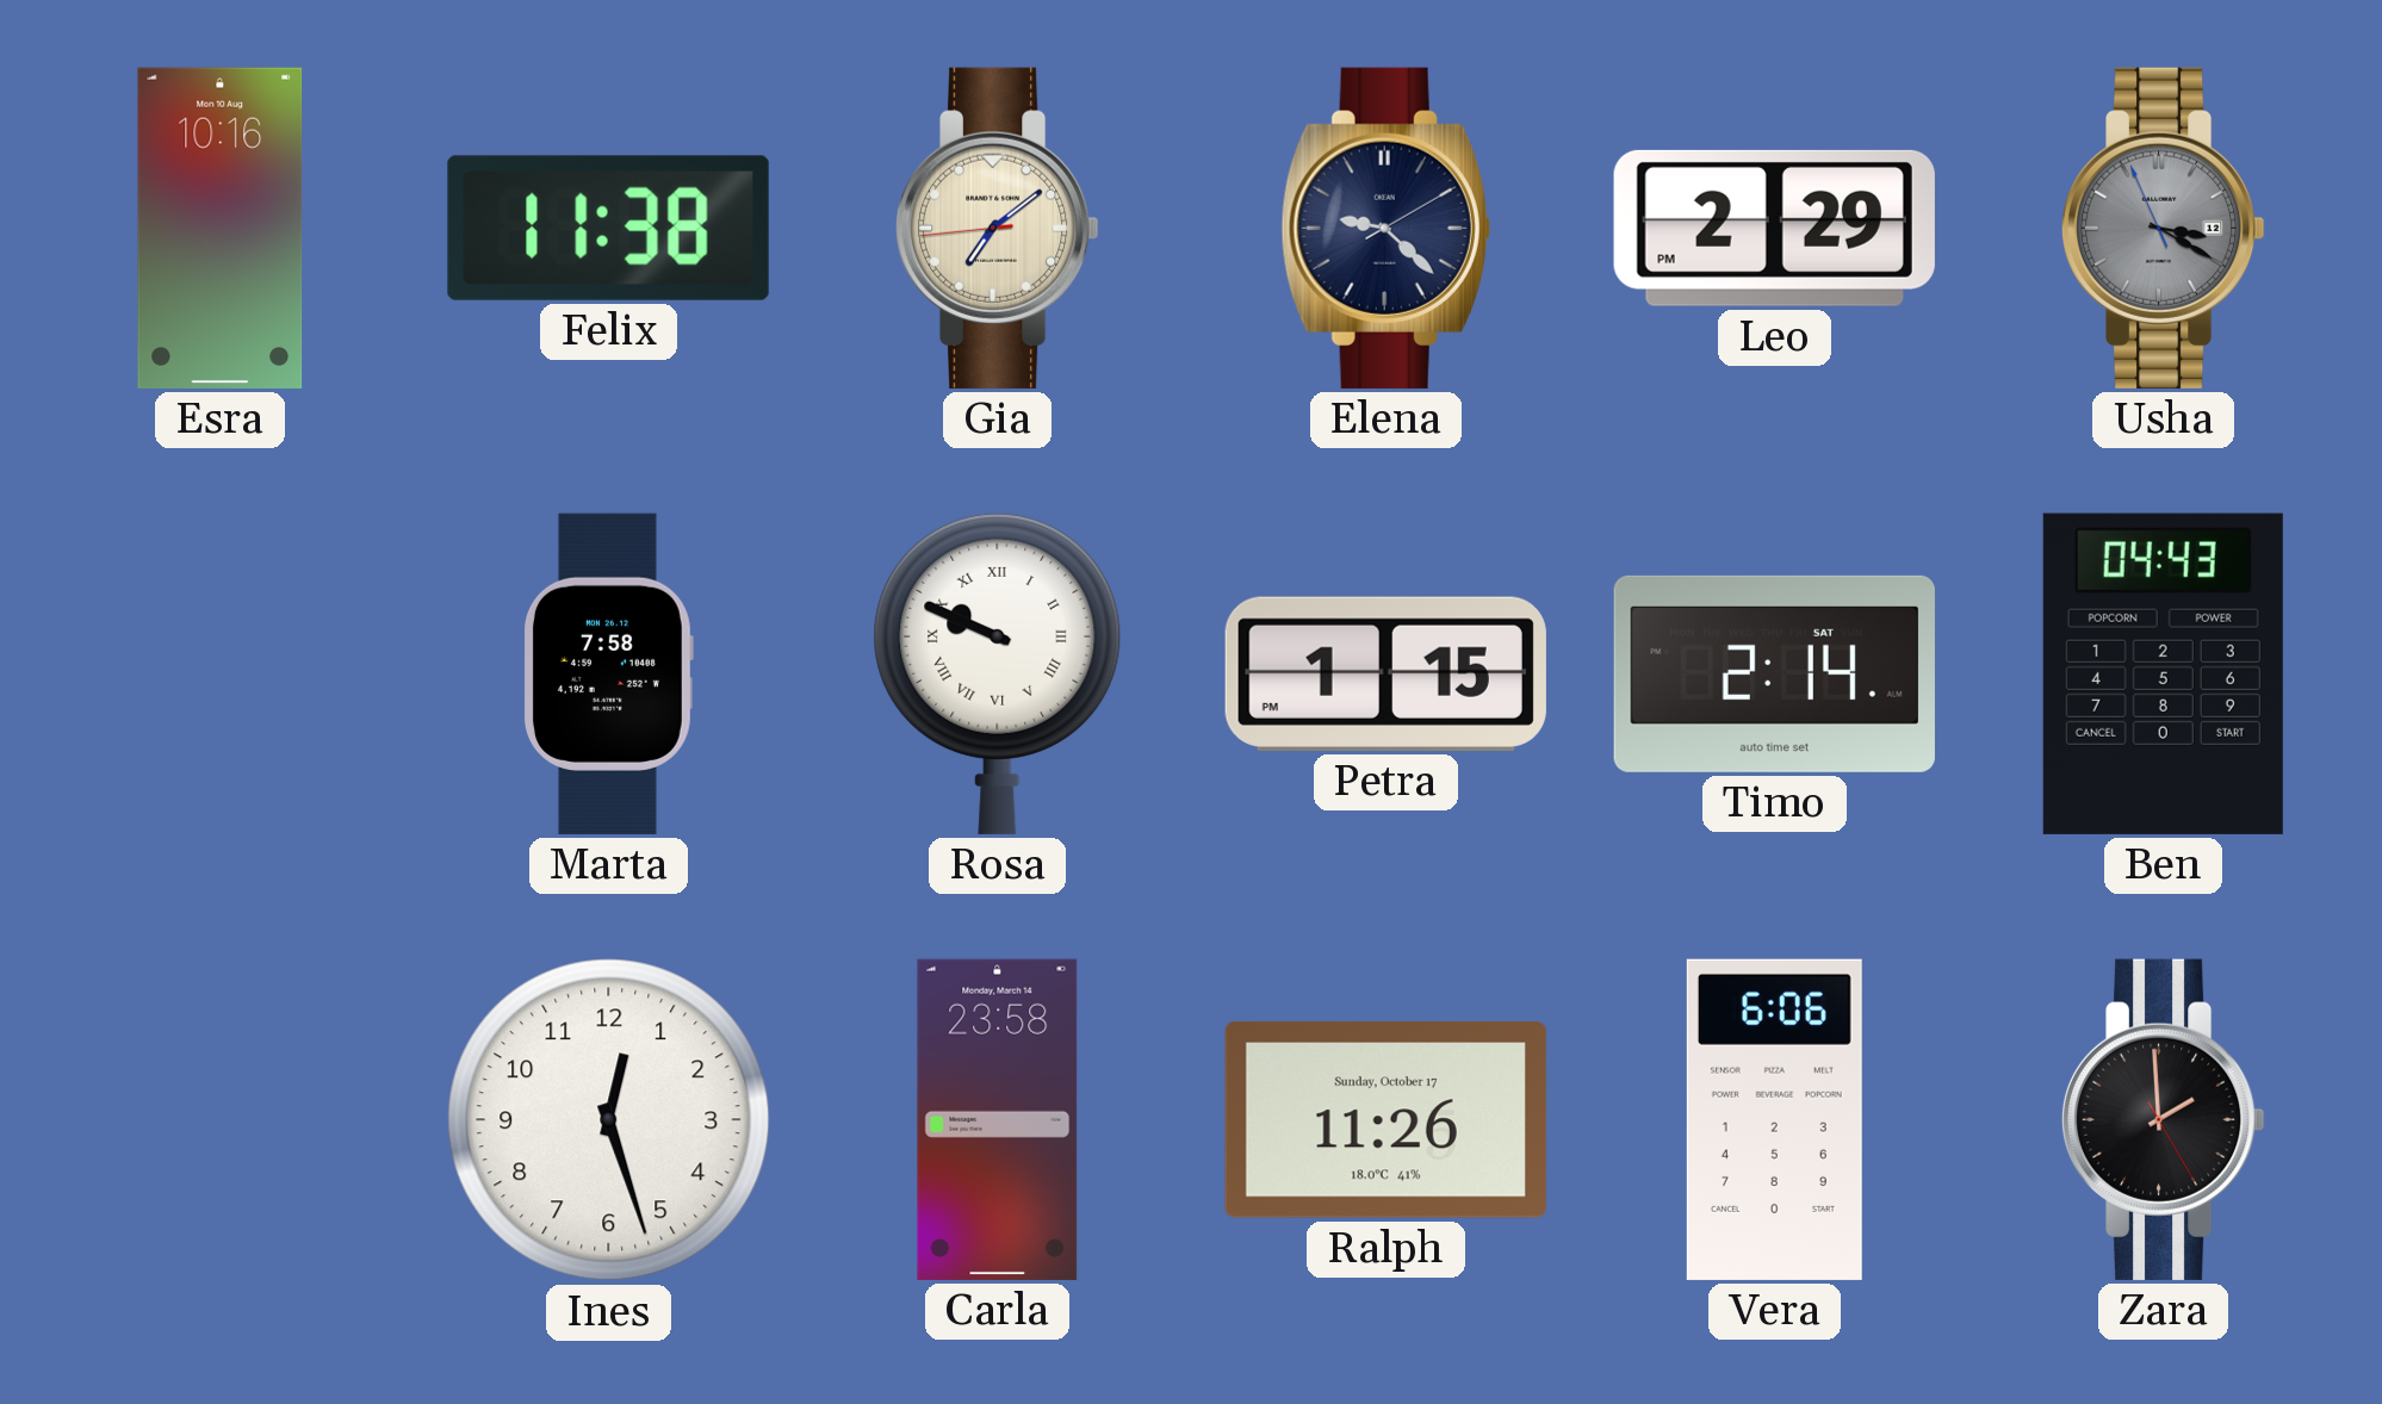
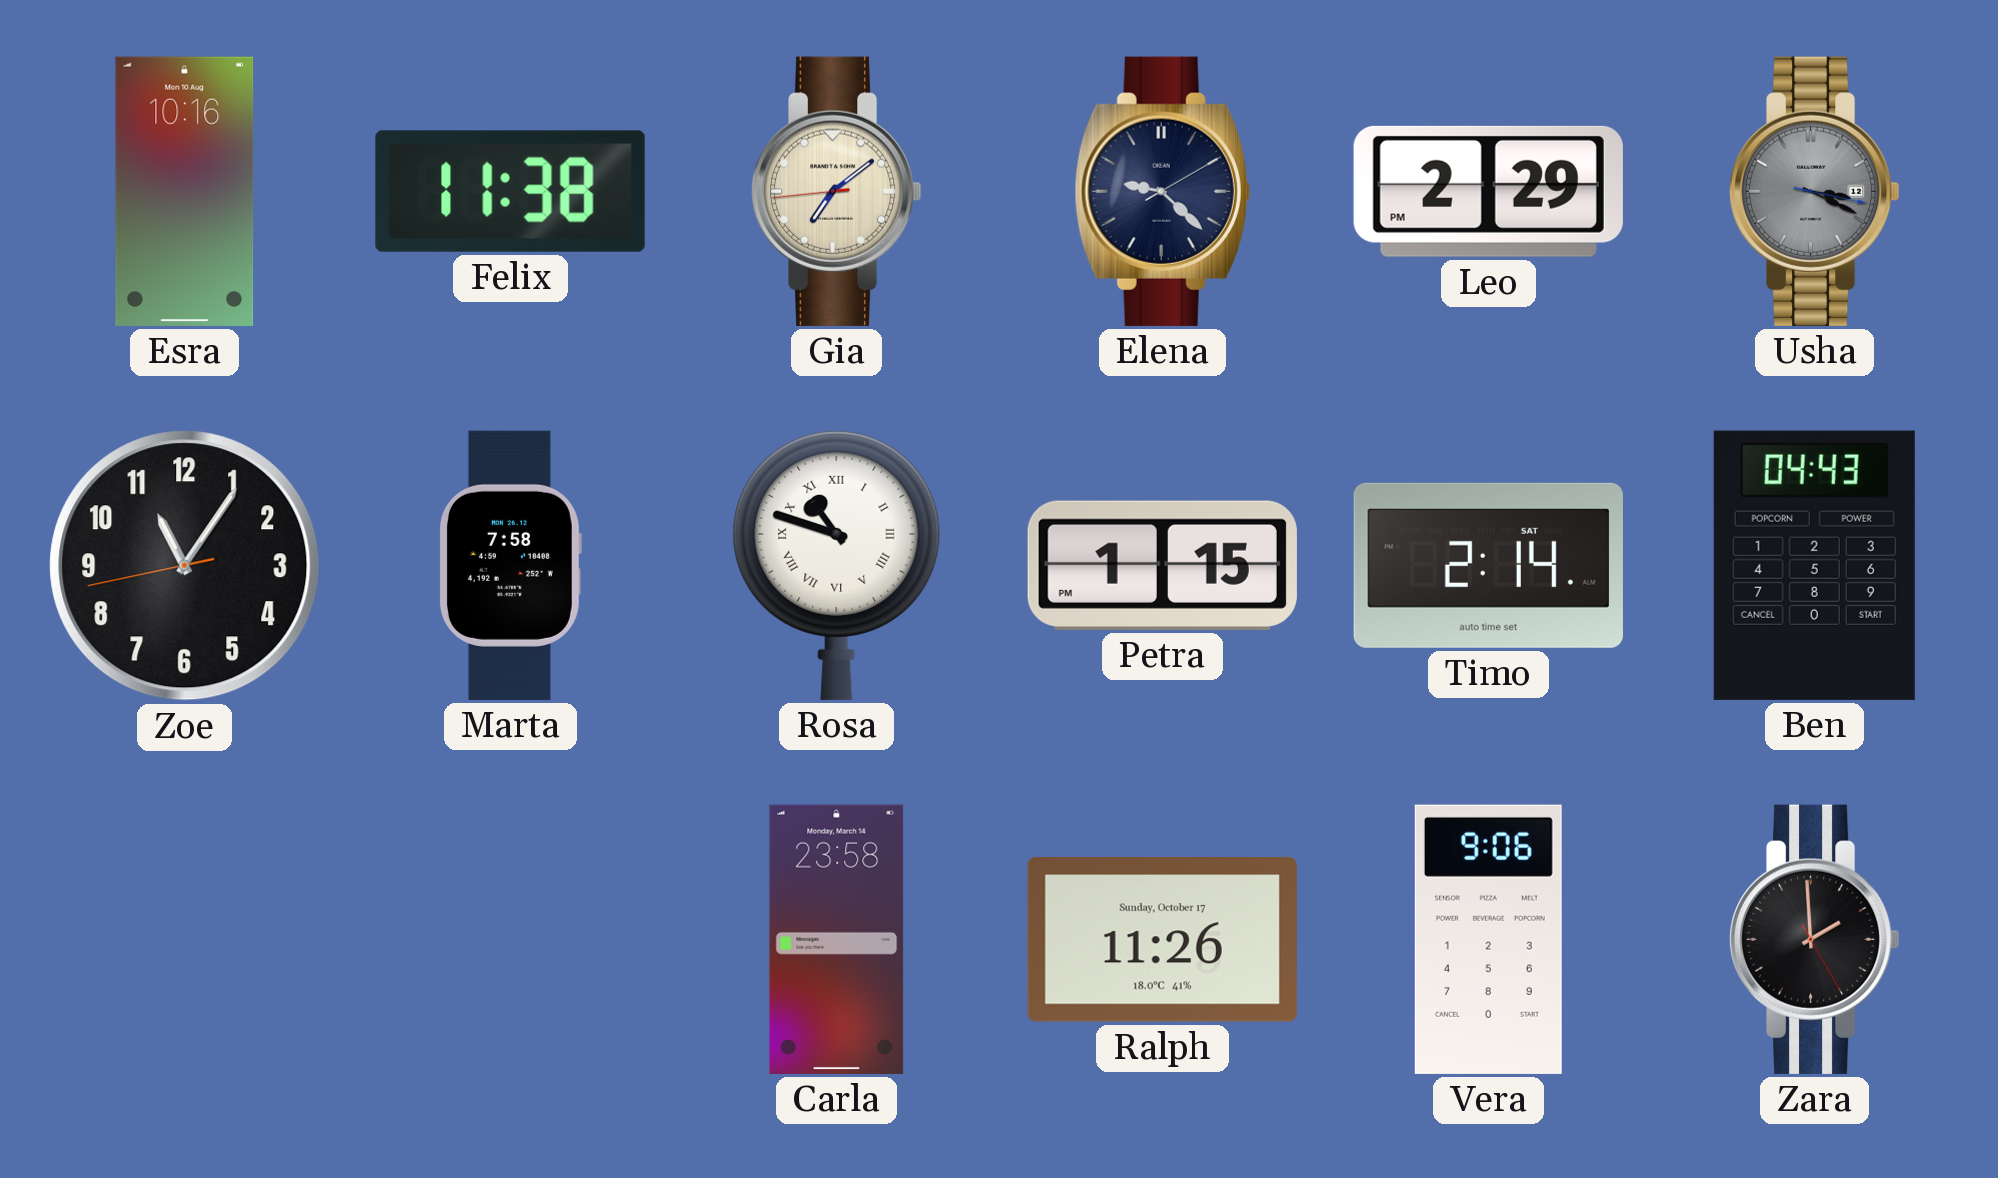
Usha: 3:19:56 -> 3:19:17 (1814, 191)
Zoe: none -> 11:05 (185, 566)
Rosa: 9:49 -> 10:48 (837, 565)
Ines: 12:27 -> none (609, 1120)
Vera: 6:06 -> 9:06 (1488, 939)
